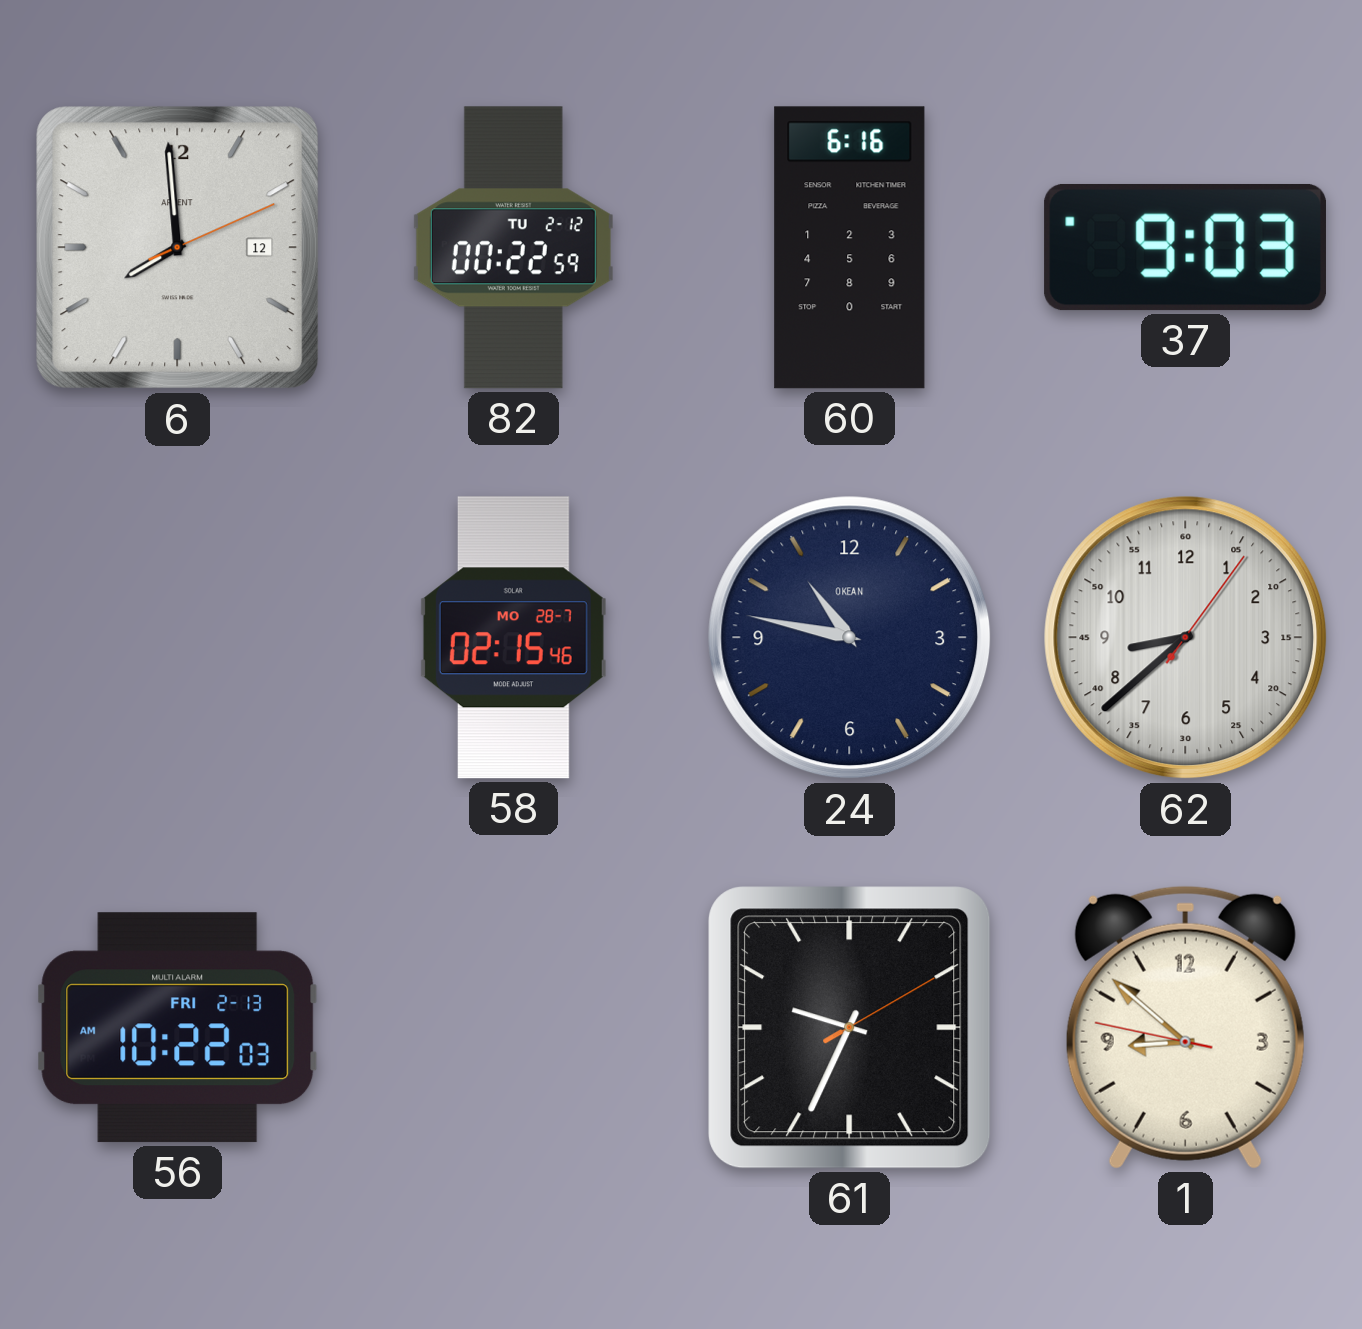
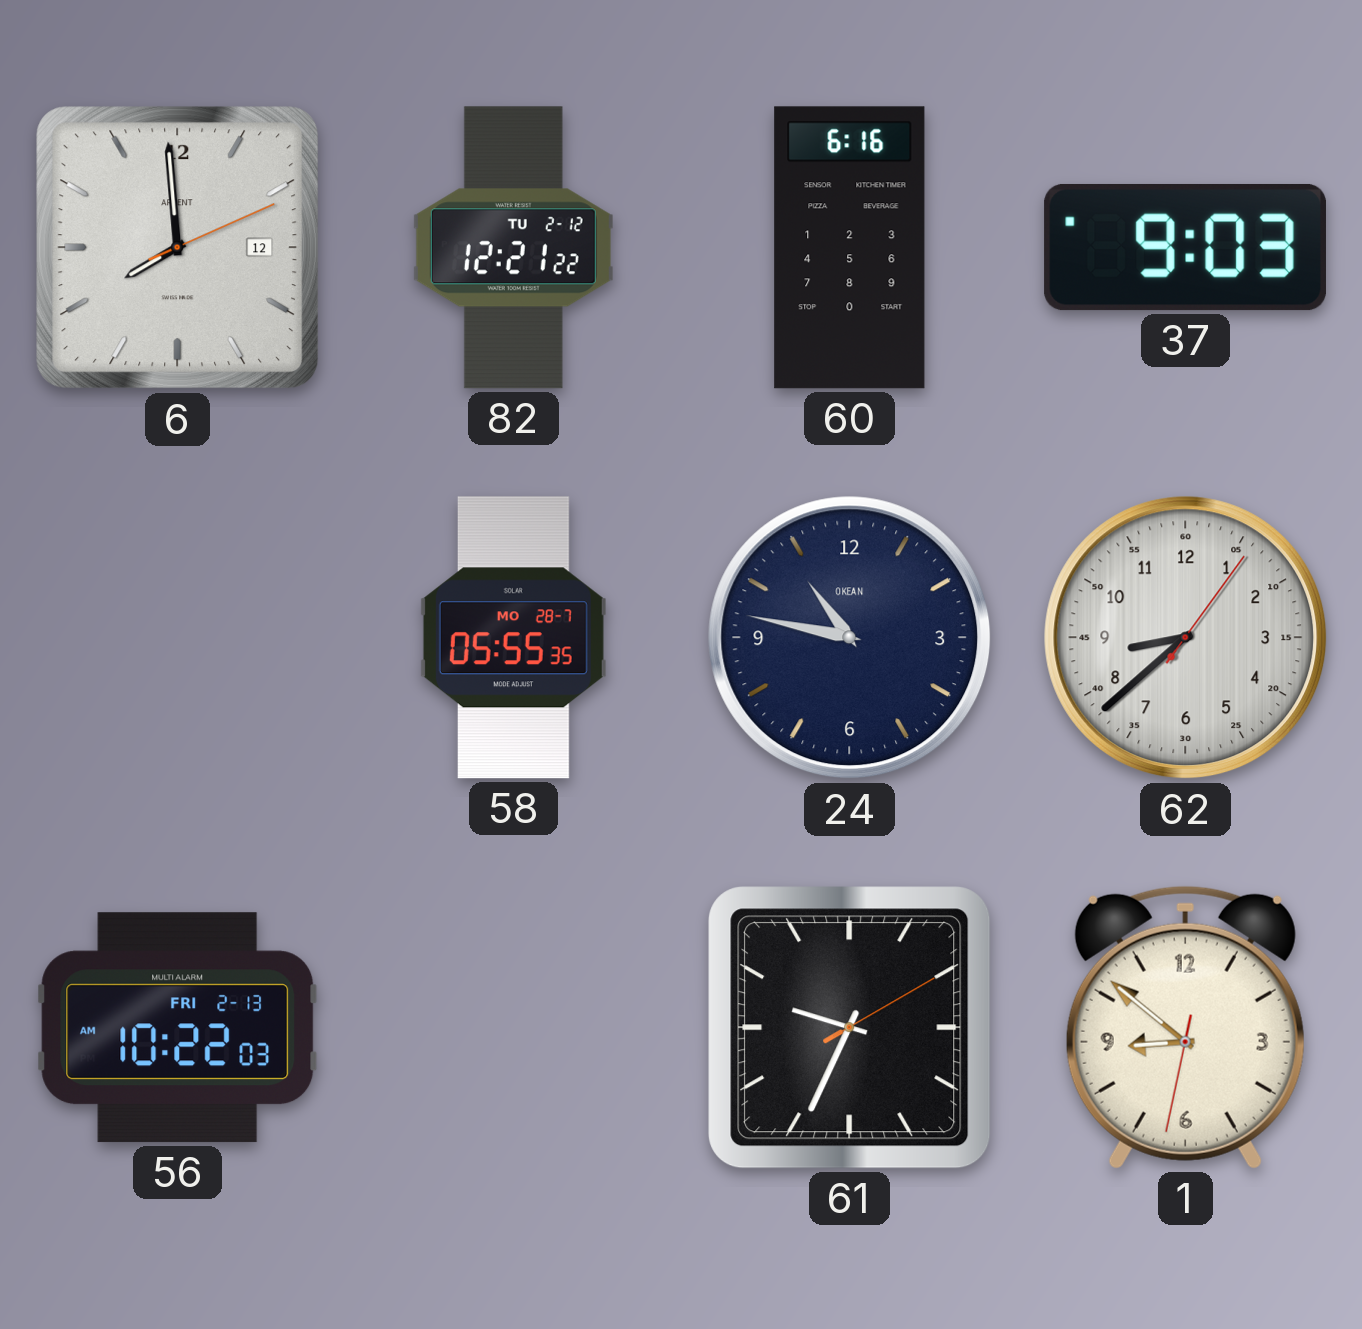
82: 00:22 -> 12:21 (513, 248)
58: 02:15 -> 05:55 (513, 638)
1: 8:51:47 -> 8:51:32 (1185, 1027)
